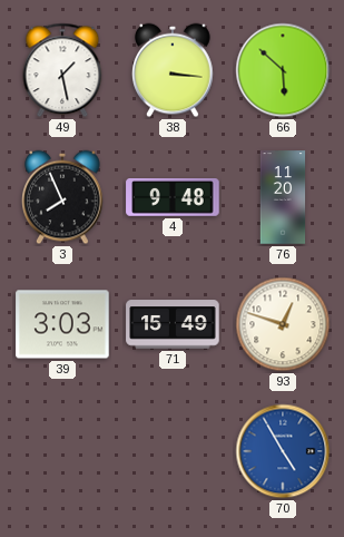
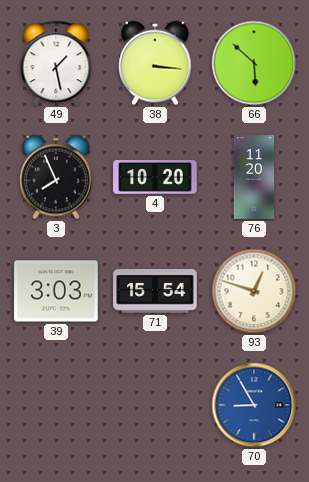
4: 9:48 -> 10:20 (155, 178)
71: 15:49 -> 15:54 (155, 291)
70: 4:55 -> 8:55 (254, 405)
